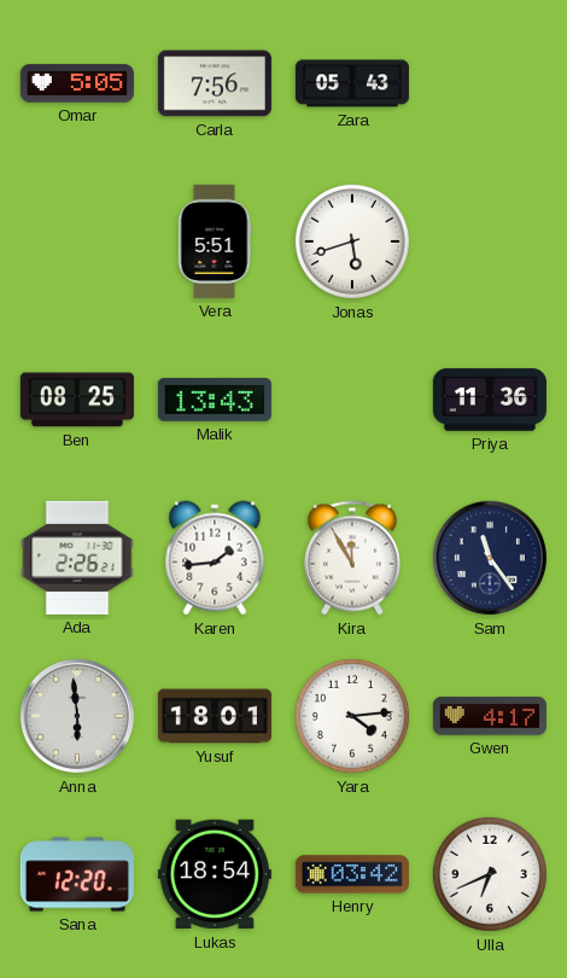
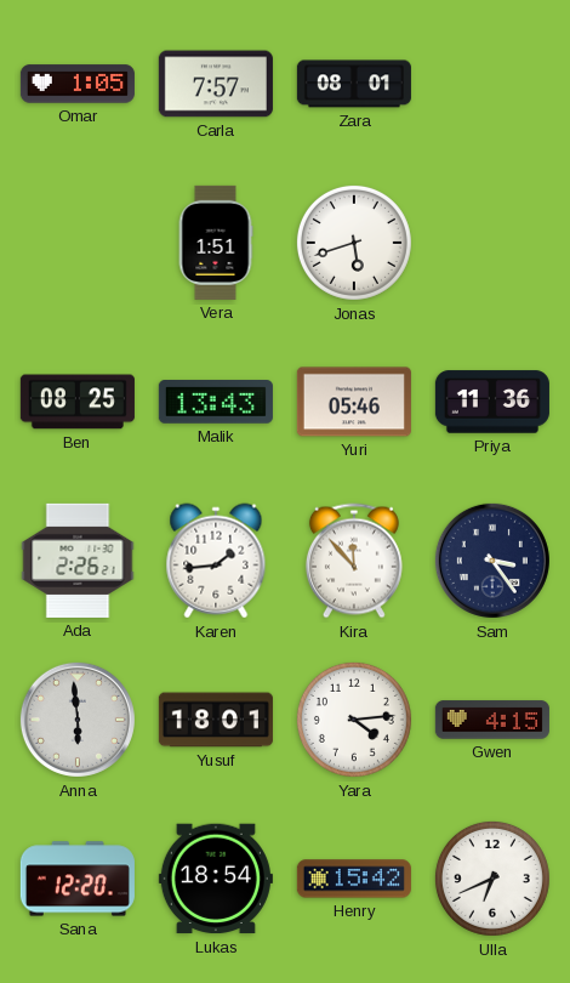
Omar: 5:05 -> 1:05 (78, 84)
Carla: 7:56 -> 7:57 (216, 84)
Zara: 05:43 -> 08:01 (354, 84)
Vera: 5:51 -> 1:51 (216, 243)
Yuri: none -> 05:46 (354, 402)
Kira: 11:55 -> 11:53 (354, 561)
Sam: 11:24 -> 3:24 (492, 561)
Gwen: 4:17 -> 4:15 (492, 720)
Henry: 03:42 -> 15:42 (354, 879)
